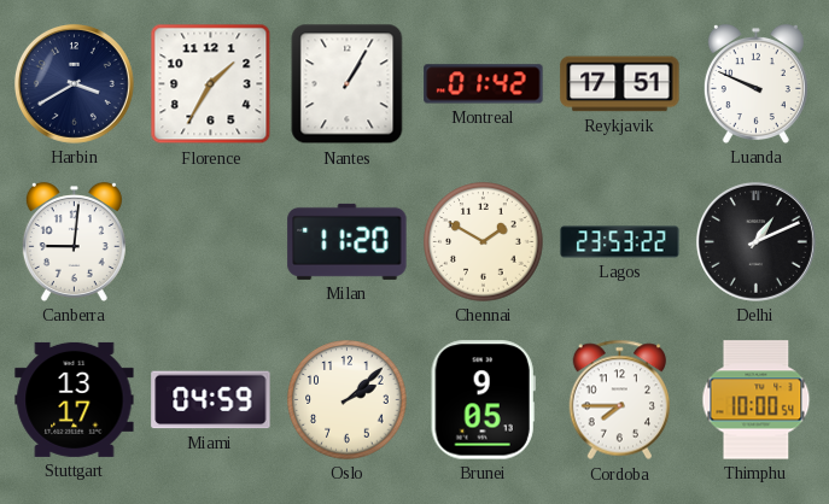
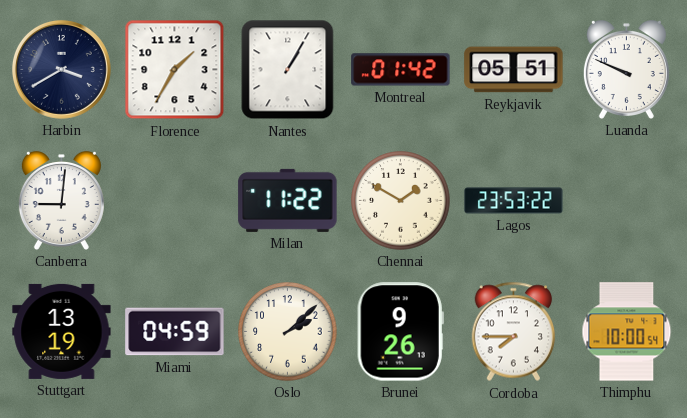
Reykjavik: 17:51 -> 05:51 (514, 70)
Milan: 11:20 -> 11:22 (288, 200)
Delhi: 1:11 -> none (755, 241)
Stuttgart: 13:17 -> 13:19 (62, 331)
Brunei: 9:05 -> 9:26 (400, 332)
